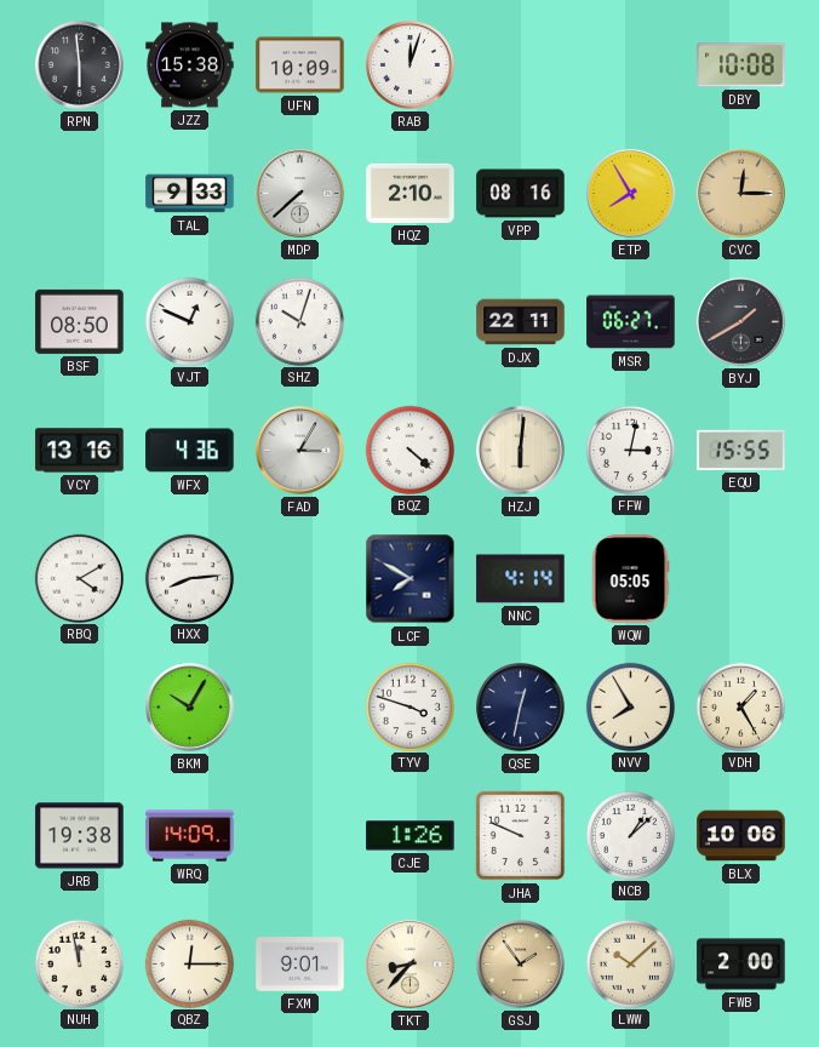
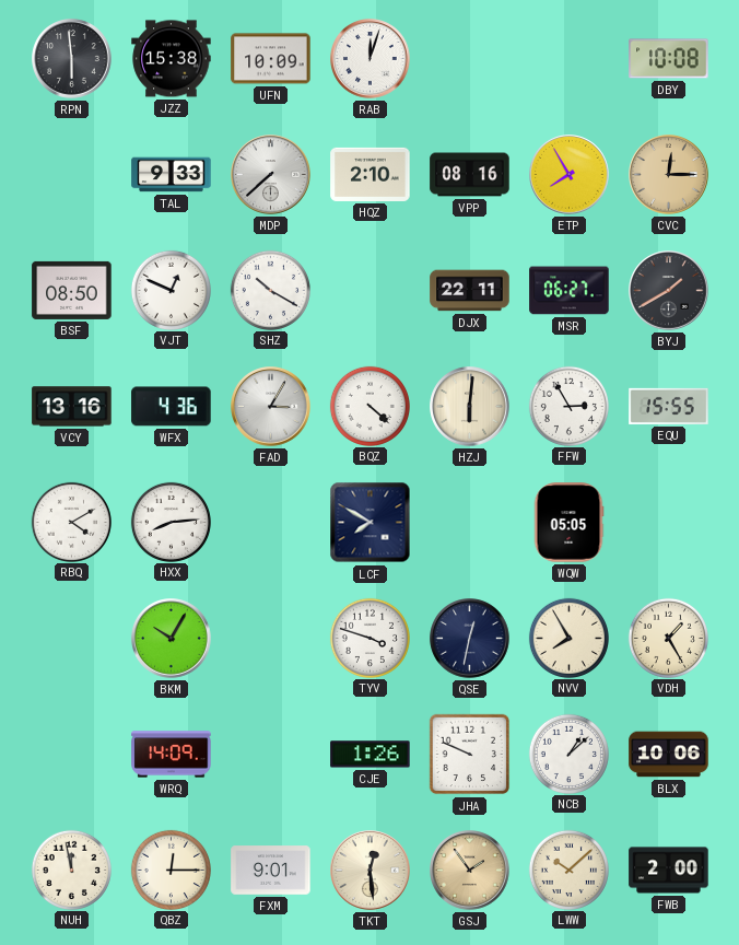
SHZ: 10:03 -> 10:20 (270, 290)
FFW: 3:02 -> 2:55 (568, 406)
NNC: 4:14 -> none (521, 579)
JRB: 19:38 -> none (80, 836)
TKT: 8:37 -> 12:29 (371, 871)
